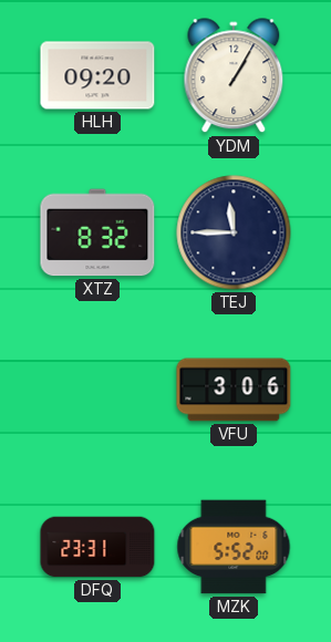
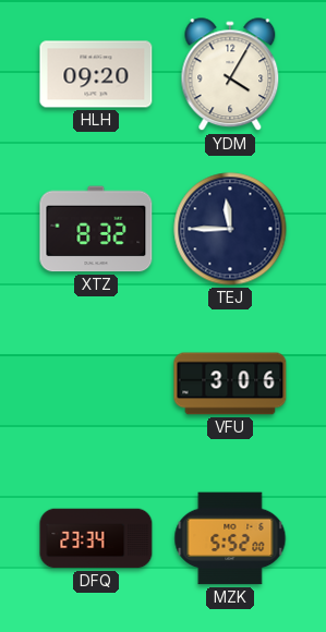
YDM: 1:05 -> 4:05 (230, 75)
DFQ: 23:31 -> 23:34 (96, 538)
